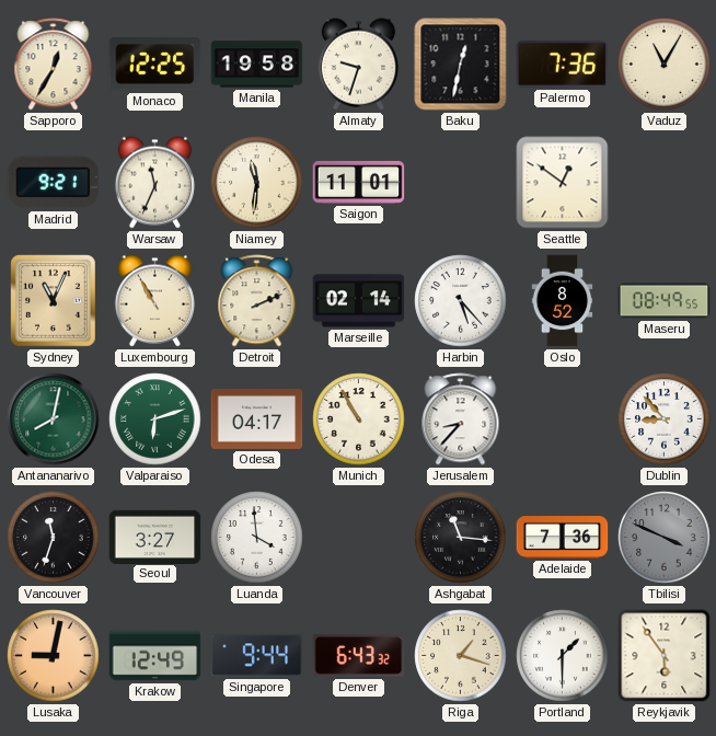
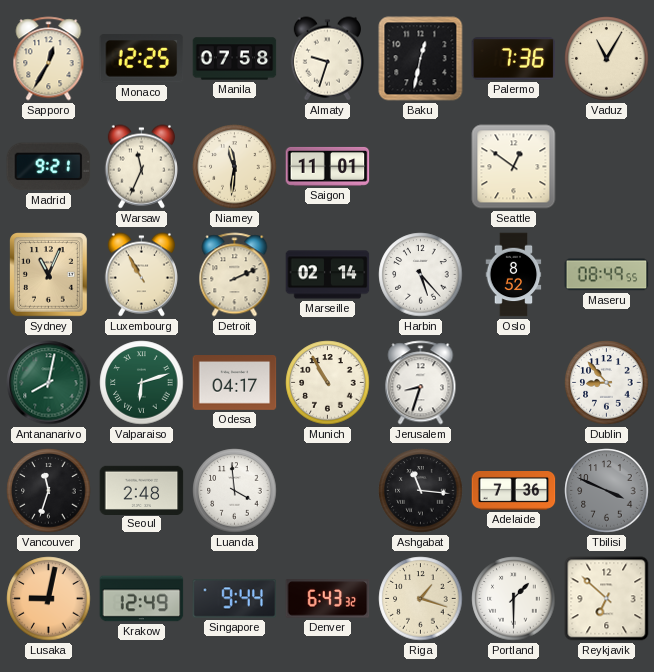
Manila: 19:58 -> 07:58 (235, 59)
Jerusalem: 8:37 -> 8:33 (421, 383)
Seoul: 3:27 -> 2:48 (142, 490)
Reykjavik: 5:54 -> 6:52 (607, 599)
